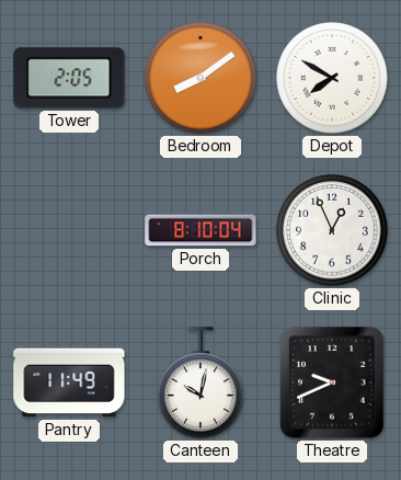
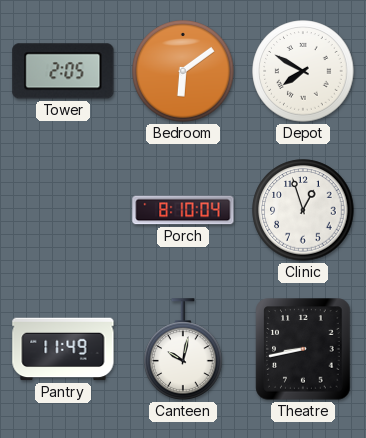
Bedroom: 8:09 -> 6:09 (183, 71)
Clinic: 12:56 -> 12:57 (303, 210)
Theatre: 9:41 -> 8:43 (303, 349)
